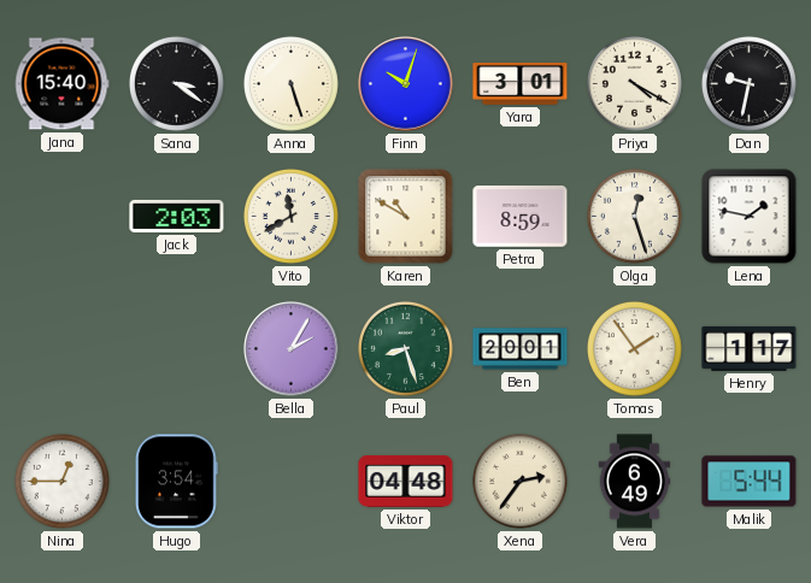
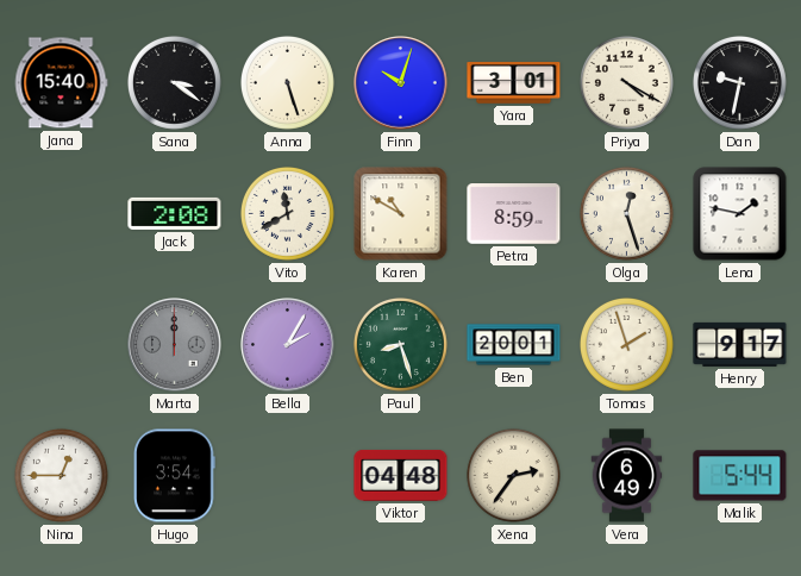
Jack: 2:03 -> 2:08 (175, 213)
Marta: none -> 12:00 (175, 345)
Tomas: 1:54 -> 1:57 (626, 344)
Henry: 1:17 -> 9:17 (740, 344)
